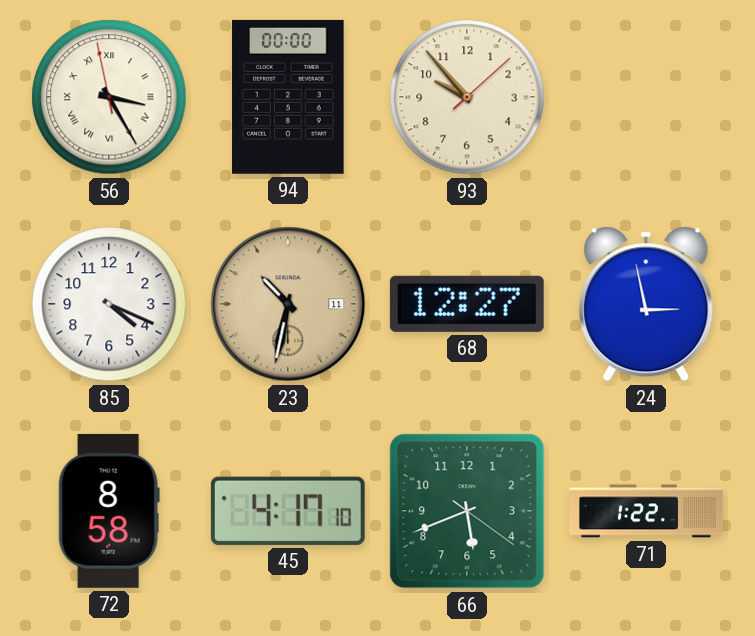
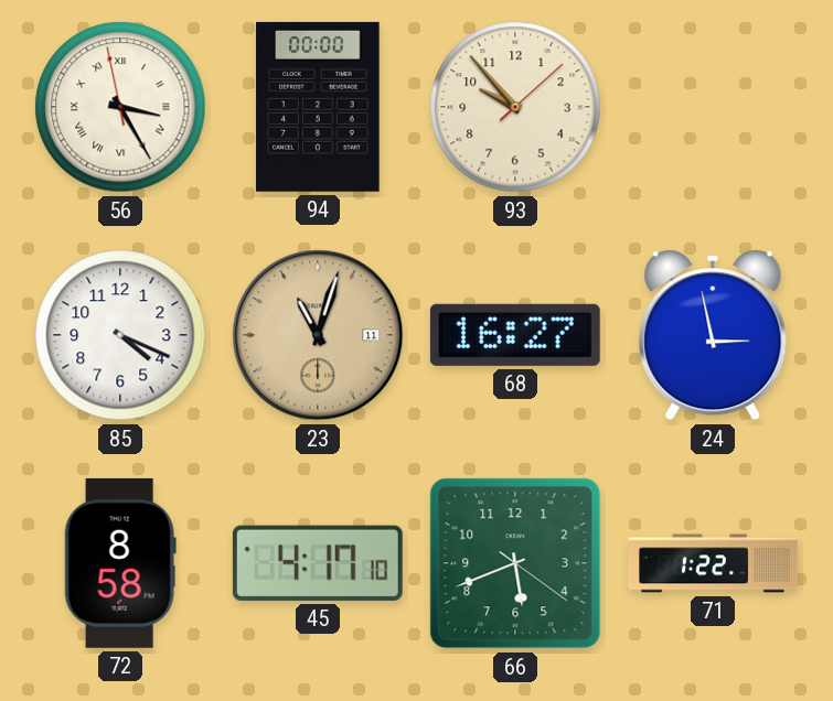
23: 10:32 -> 11:03 (318, 335)
68: 12:27 -> 16:27 (515, 335)
